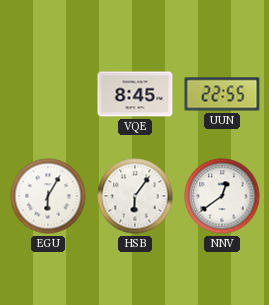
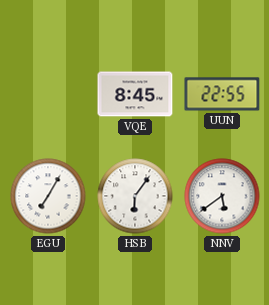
EGU: 6:05 -> 7:05 (48, 196)
NNV: 12:39 -> 5:39 (222, 196)
